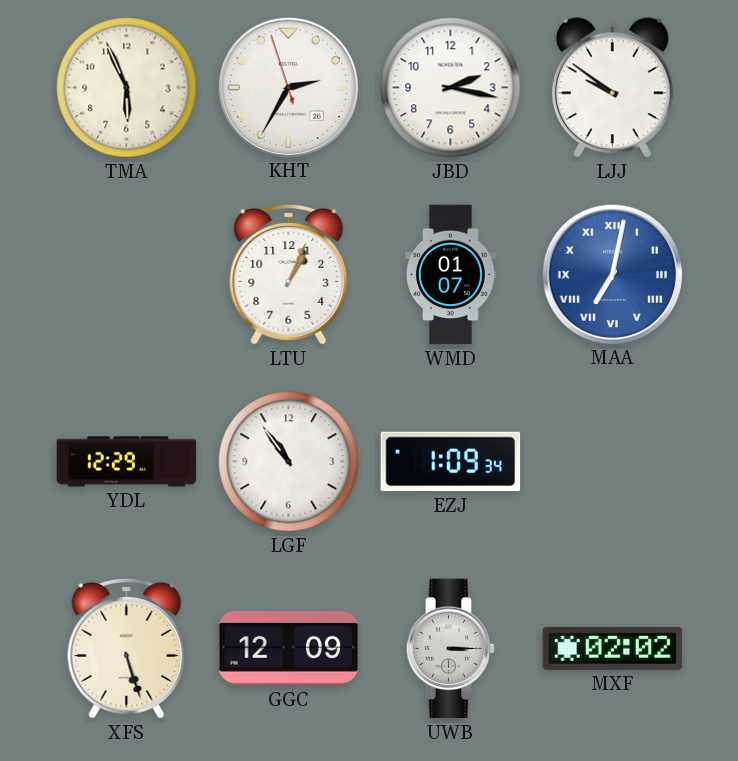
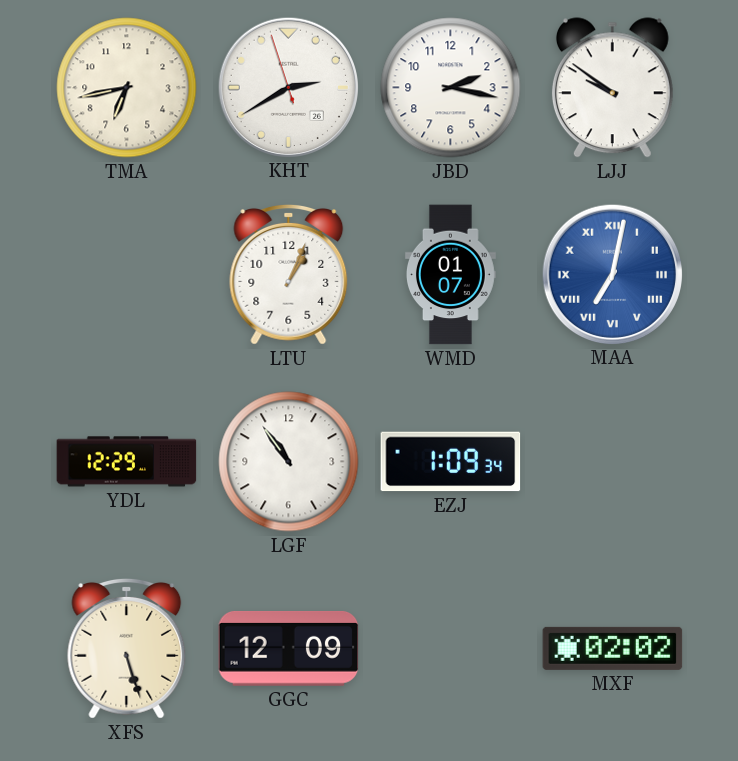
TMA: 5:56 -> 6:43 (127, 88)
KHT: 2:34 -> 2:39 (288, 87)
UWB: 3:15 -> none (451, 649)
